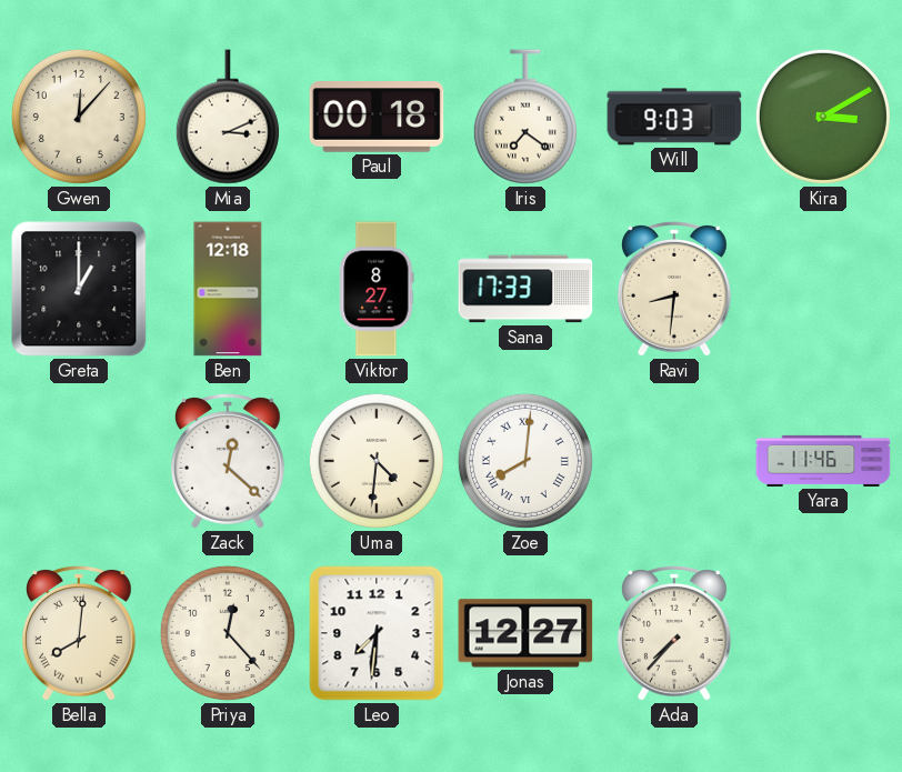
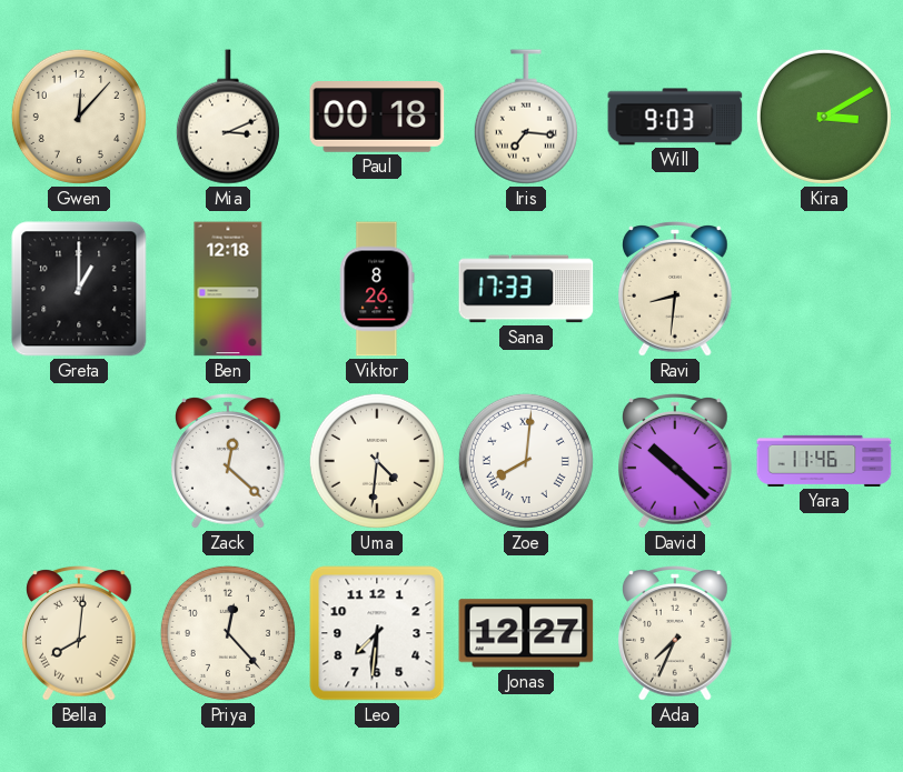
Iris: 7:21 -> 7:16 (526, 117)
Viktor: 8:27 -> 8:26 (377, 289)
David: none -> 10:22 (676, 461)
Ada: 7:37 -> 7:34 (676, 633)
